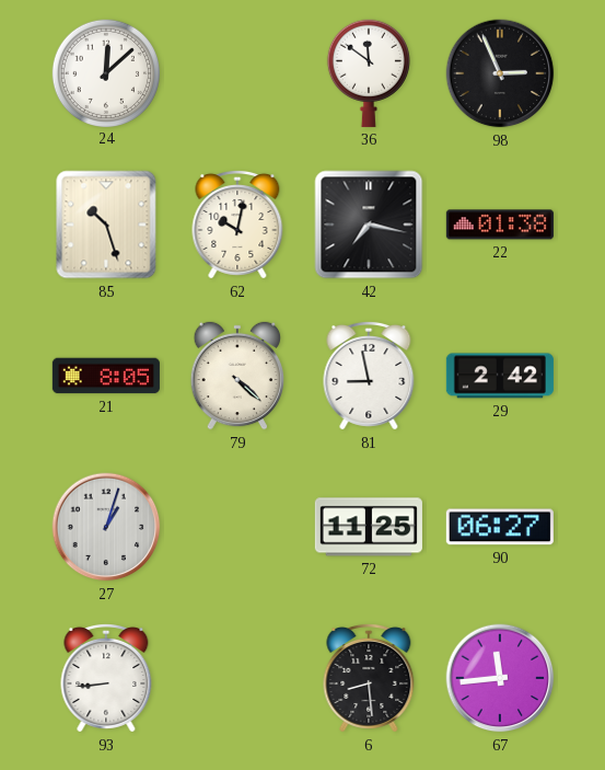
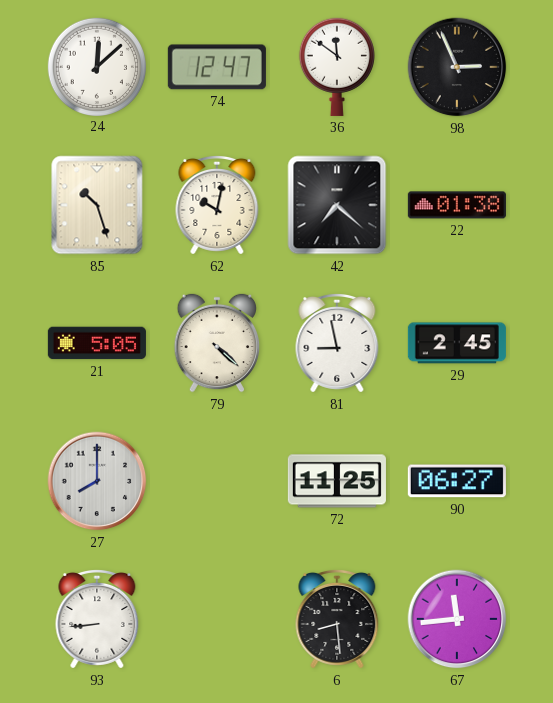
74: none -> 12:47 (217, 67)
42: 7:17 -> 7:22 (337, 205)
21: 8:05 -> 5:05 (97, 343)
29: 2:42 -> 2:45 (457, 343)
27: 1:03 -> 8:00 (97, 481)
